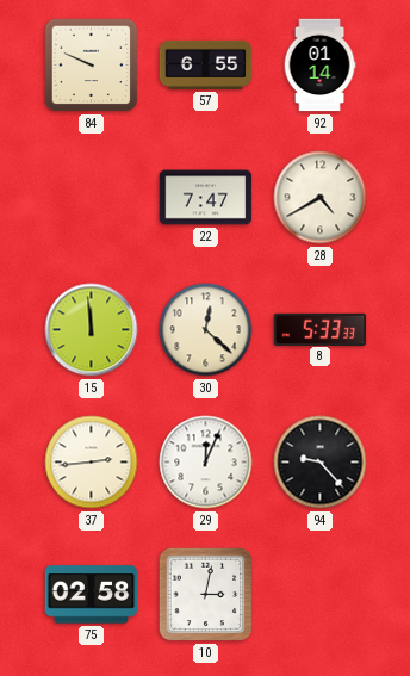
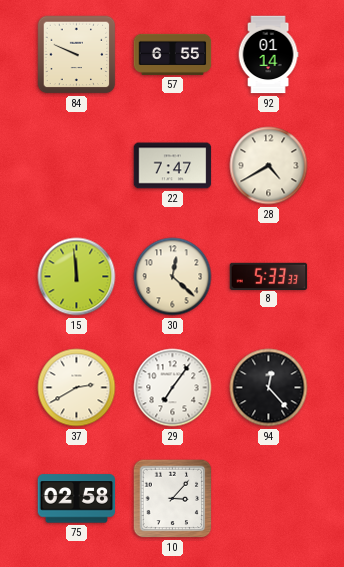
37: 2:44 -> 2:40 (77, 388)
29: 12:04 -> 7:06 (173, 388)
94: 9:23 -> 12:23 (269, 388)
10: 3:02 -> 3:07 (173, 499)
